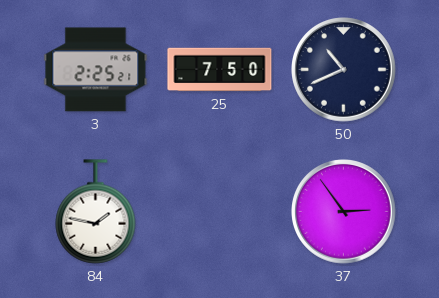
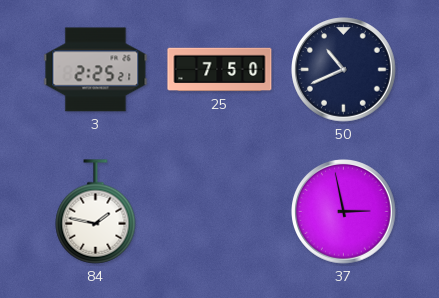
37: 2:54 -> 2:58 (344, 212)
